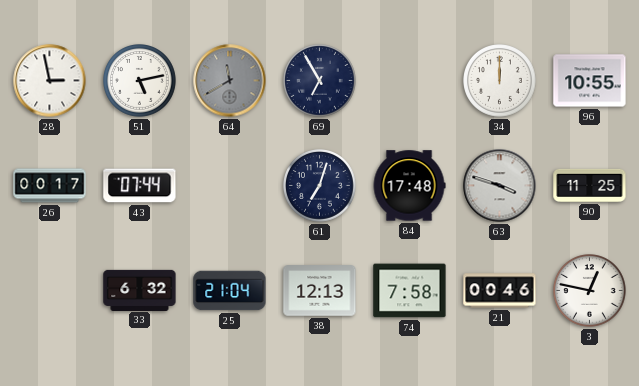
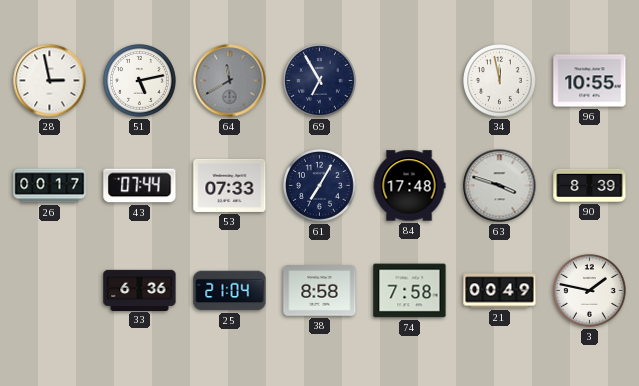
34: 12:00 -> 11:58 (500, 81)
53: none -> 07:33 (230, 185)
61: 7:03 -> 7:05 (320, 186)
90: 11:25 -> 8:39 (590, 185)
33: 6:32 -> 6:36 (140, 290)
38: 12:13 -> 8:58 (320, 291)
21: 00:46 -> 00:49 (500, 291)
3: 12:47 -> 1:47 (590, 291)
